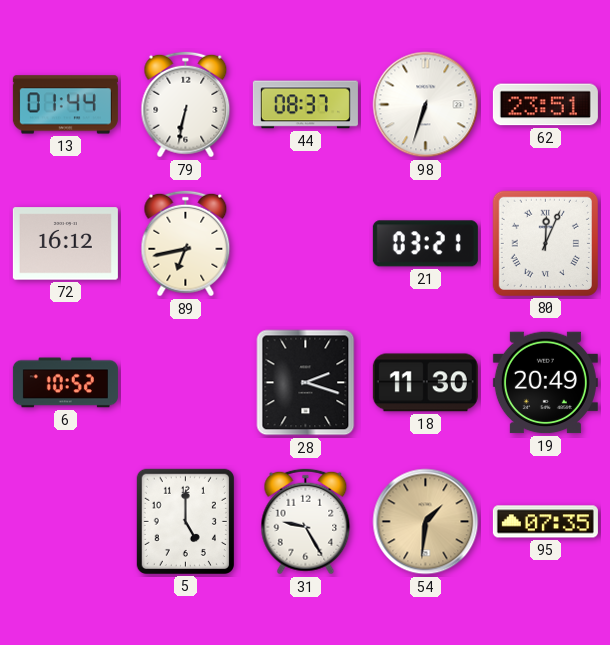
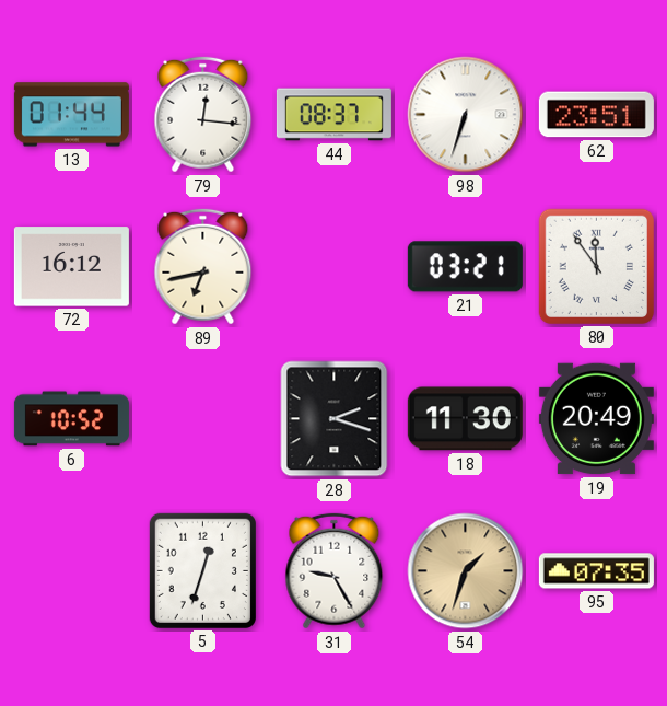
79: 6:32 -> 12:16 (203, 115)
80: 12:04 -> 11:54 (596, 266)
5: 5:00 -> 12:33 (202, 570)
54: 1:31 -> 1:33 (466, 571)
